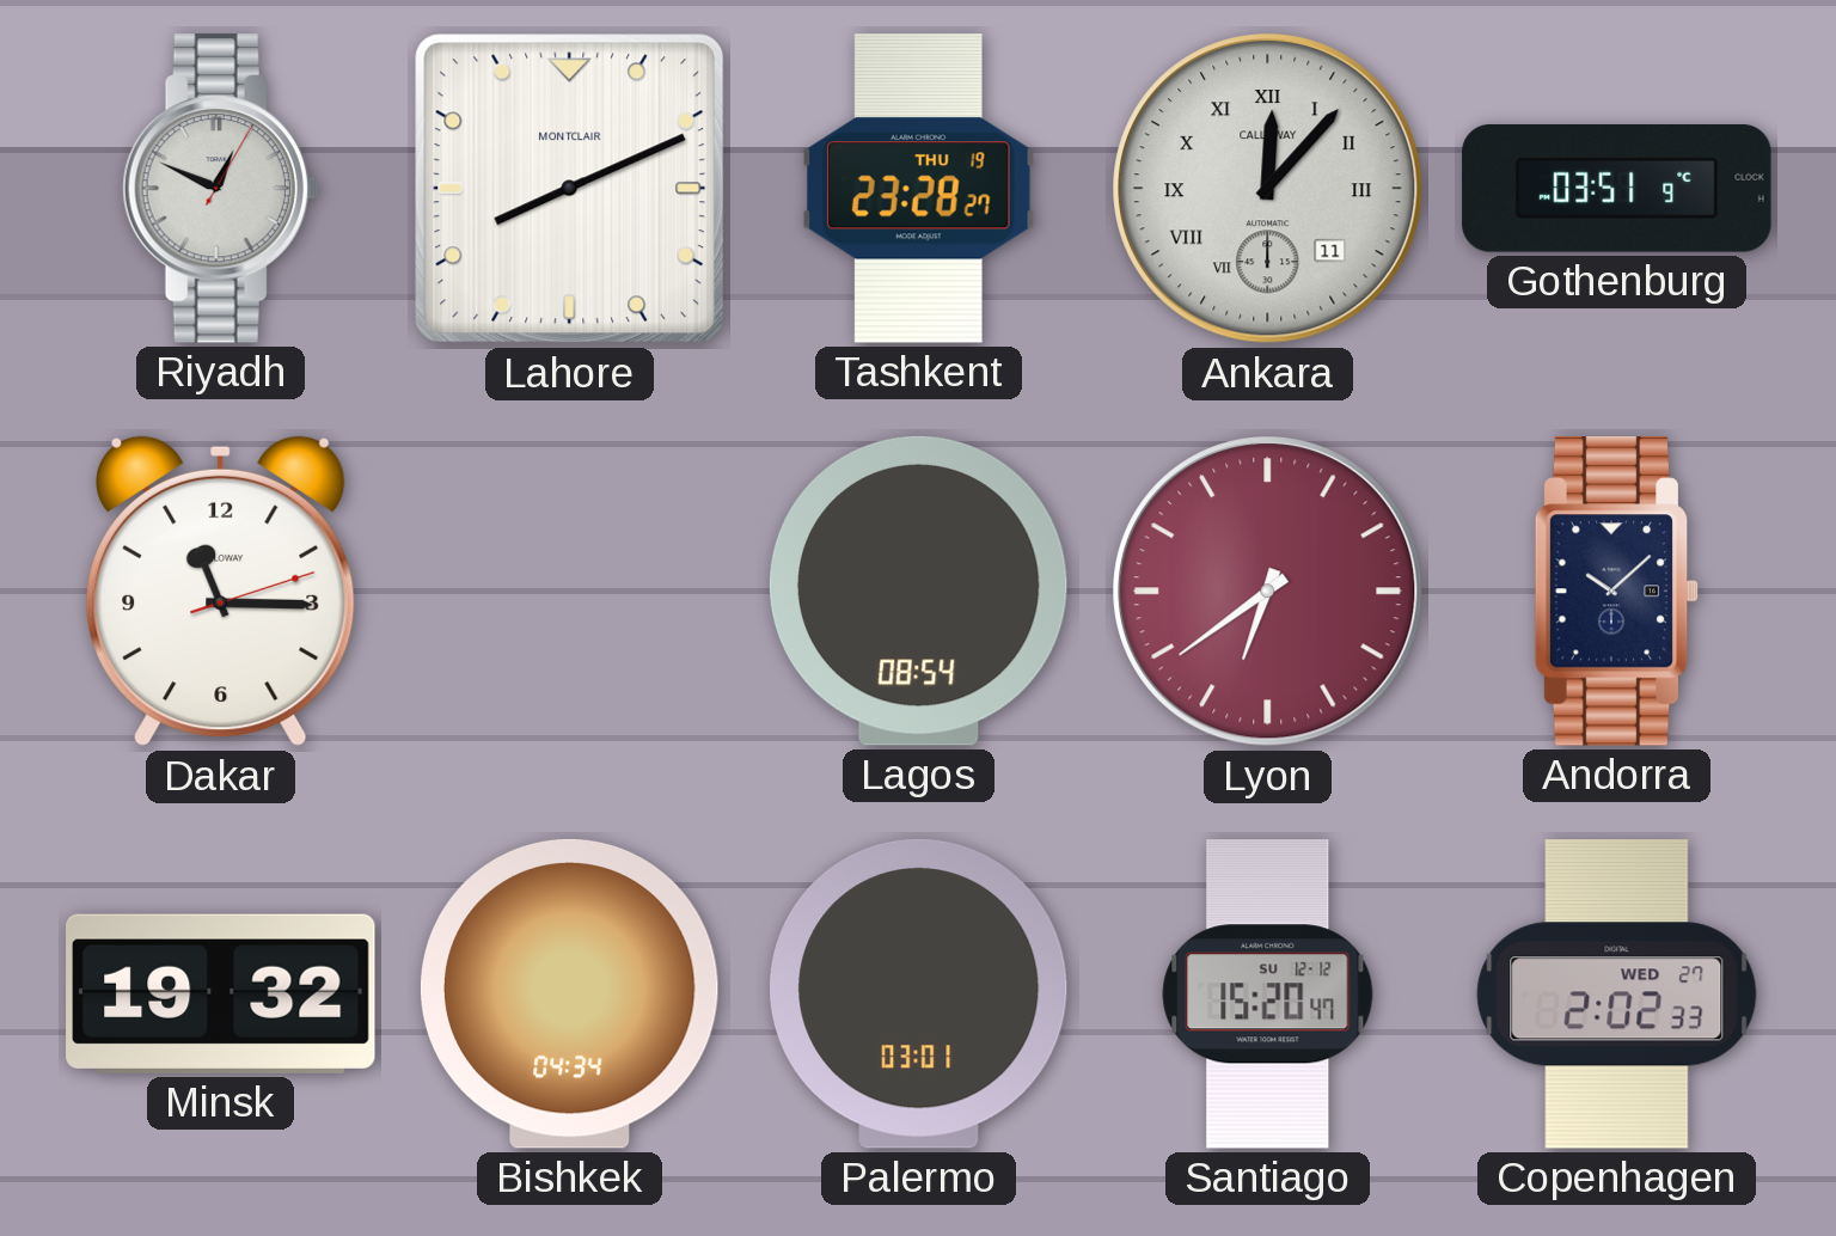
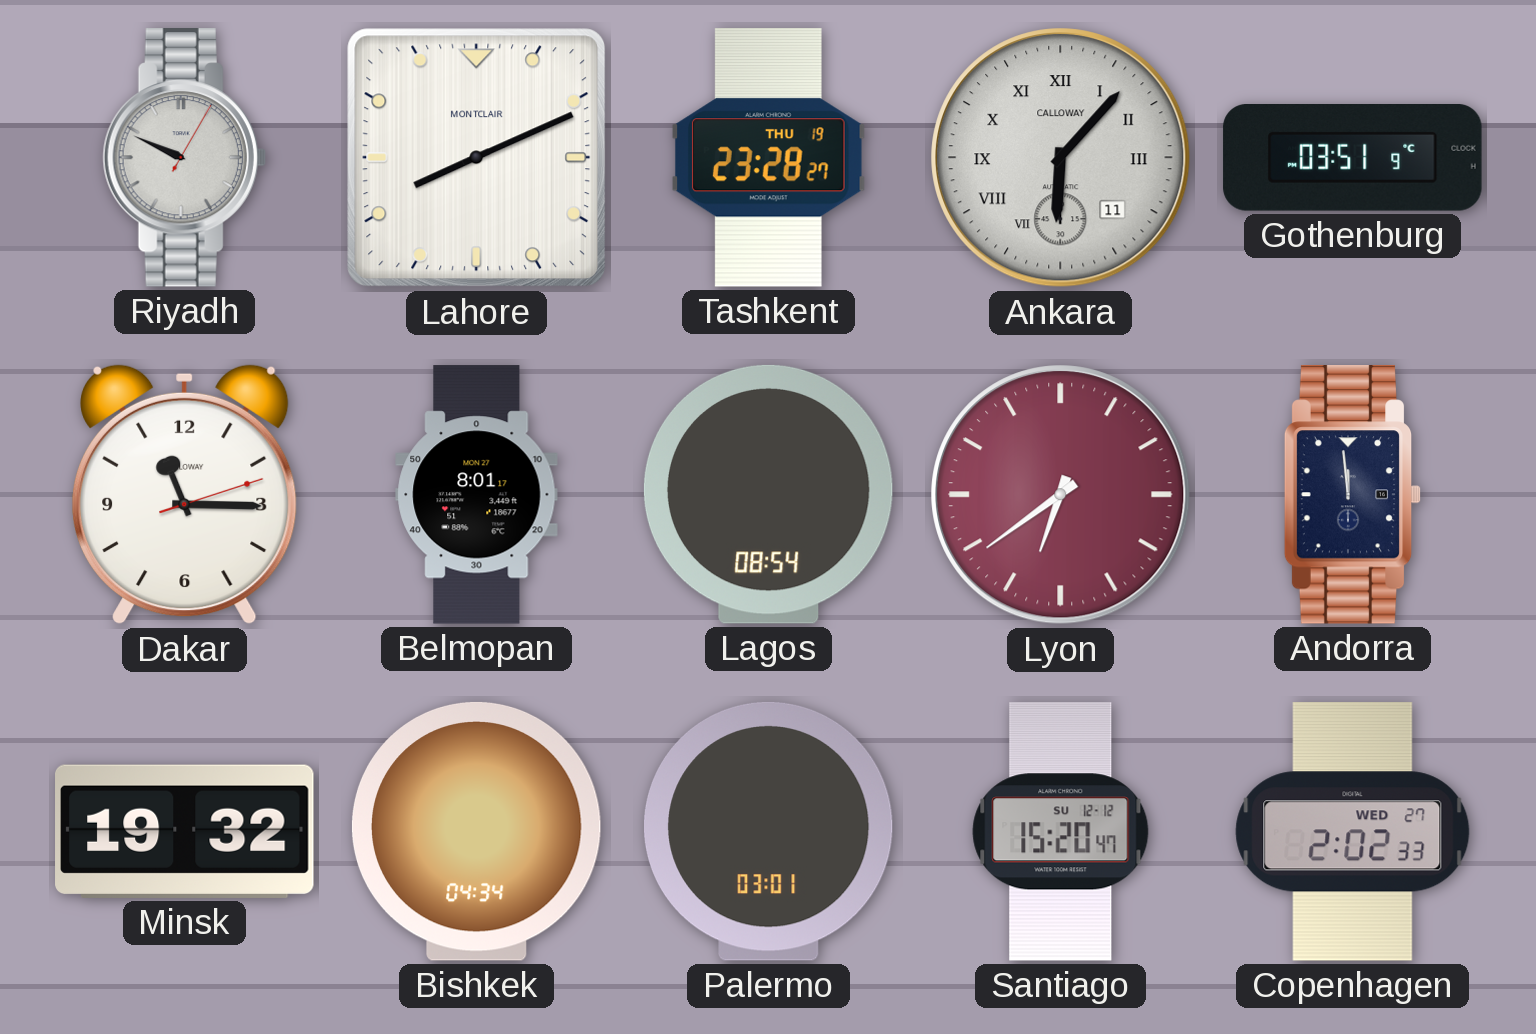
Riyadh: 12:49 -> 9:49 (184, 158)
Ankara: 12:07 -> 6:07 (1061, 158)
Belmopan: none -> 8:01 (477, 495)
Andorra: 10:08 -> 11:59 (1353, 495)
